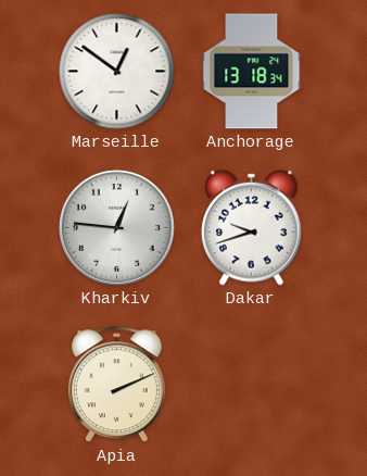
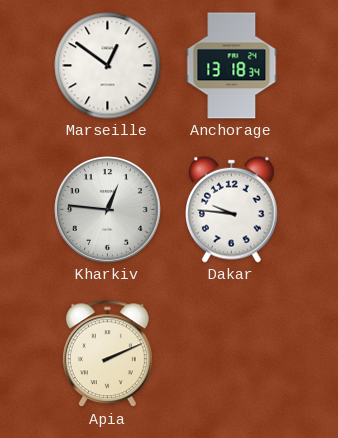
Dakar: 9:42 -> 9:46 (232, 209)
